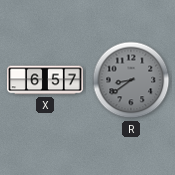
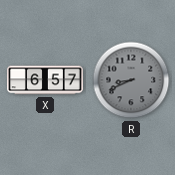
R: 8:39 -> 8:41 (131, 80)
